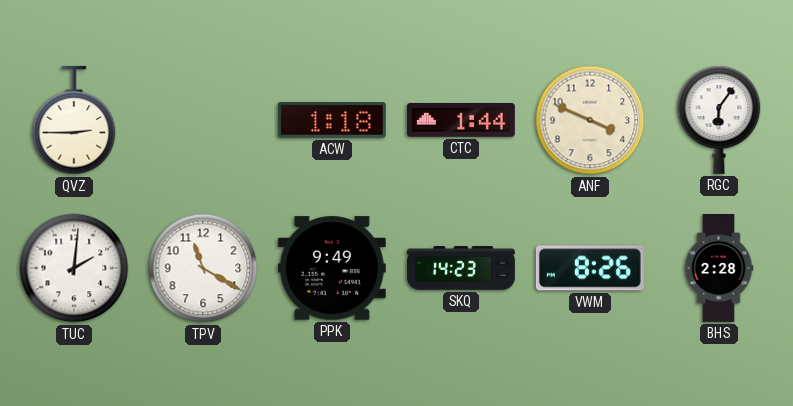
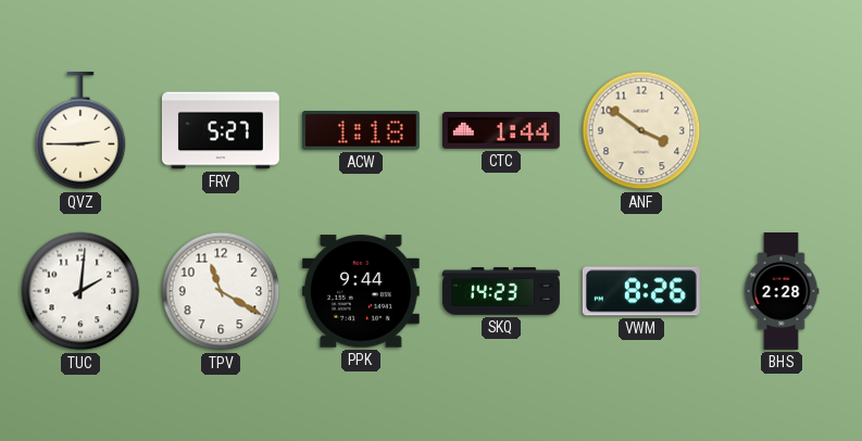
FRY: none -> 5:27 (221, 130)
ANF: 3:49 -> 3:51 (641, 130)
RGC: 6:06 -> none (719, 120)
PPK: 9:49 -> 9:44 (361, 291)
